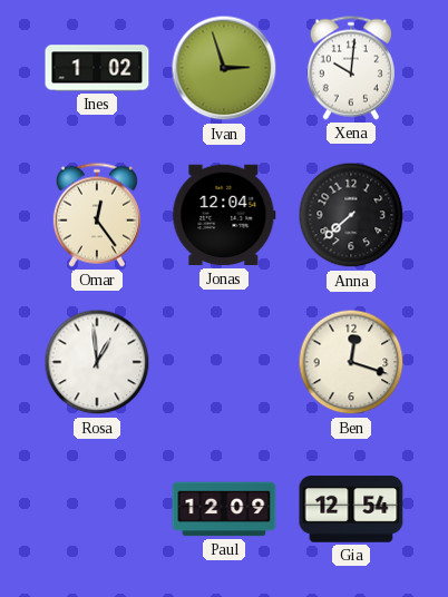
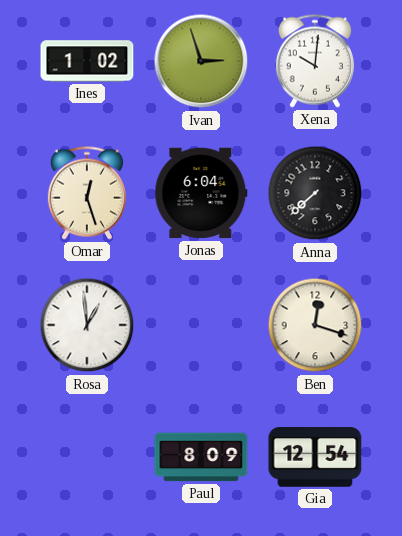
Omar: 12:24 -> 12:27 (87, 193)
Jonas: 12:04 -> 6:04 (201, 193)
Paul: 12:09 -> 8:09 (201, 457)
